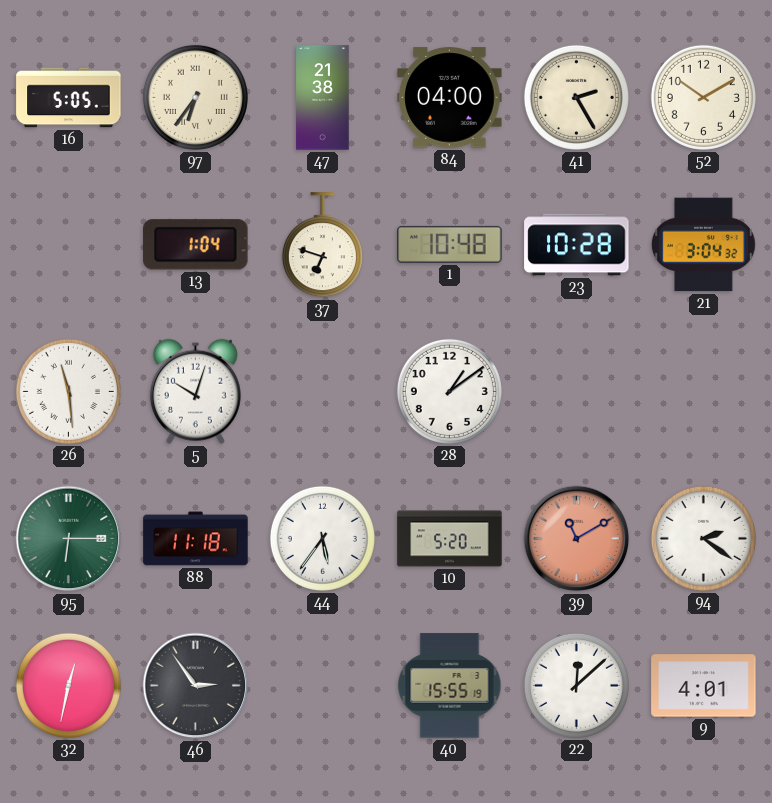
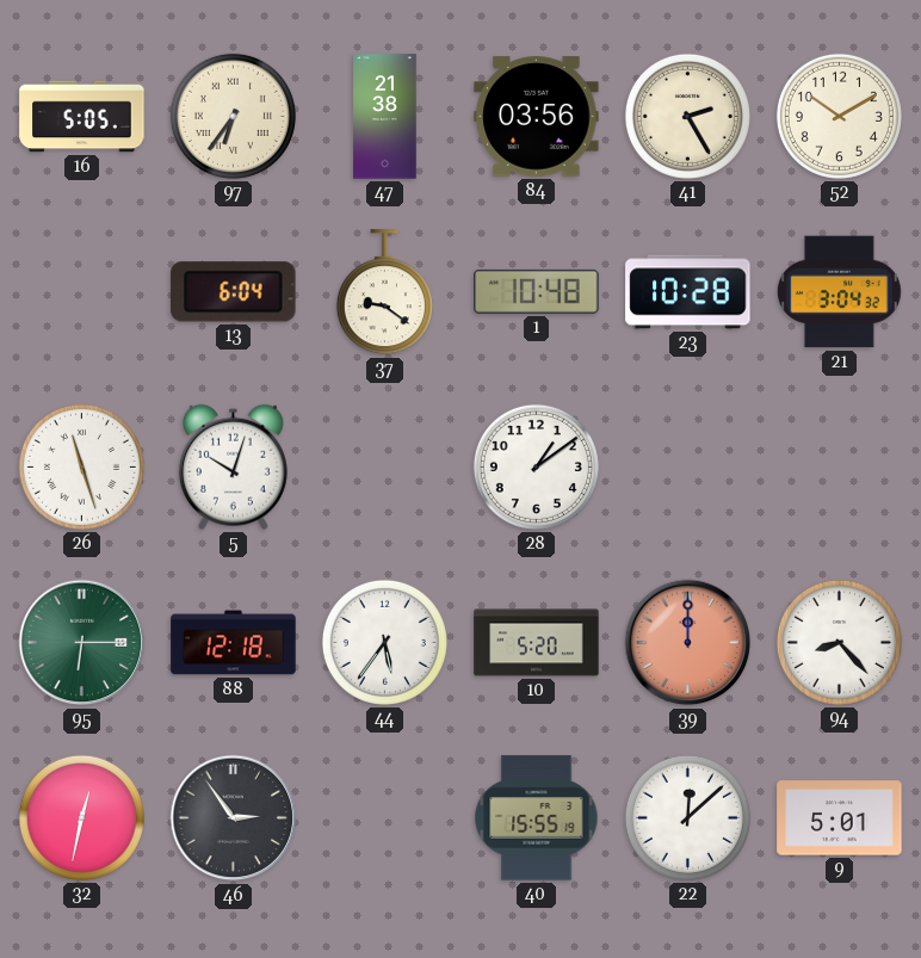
84: 04:00 -> 03:56 (537, 117)
13: 1:04 -> 6:04 (234, 292)
37: 6:48 -> 9:21 (384, 292)
26: 11:29 -> 11:27 (81, 466)
88: 11:18 -> 12:18 (234, 643)
39: 11:10 -> 12:00 (688, 643)
94: 2:21 -> 8:23 (839, 642)
9: 4:01 -> 5:01 (840, 818)
